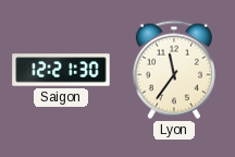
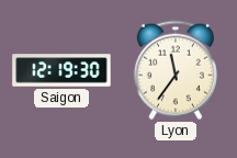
Saigon: 12:21 -> 12:19 (61, 70)
